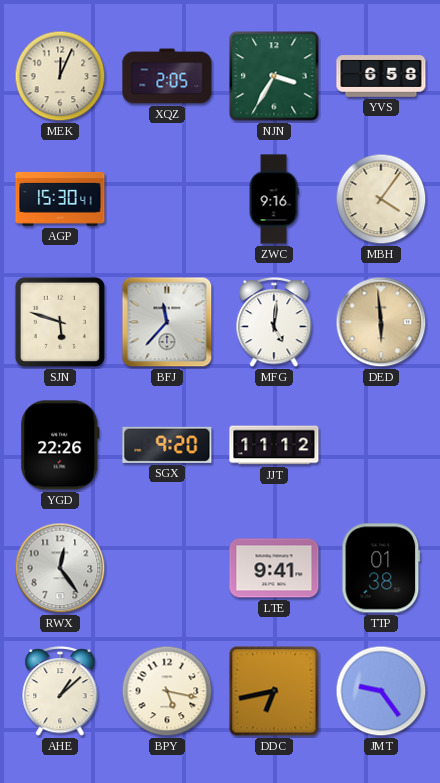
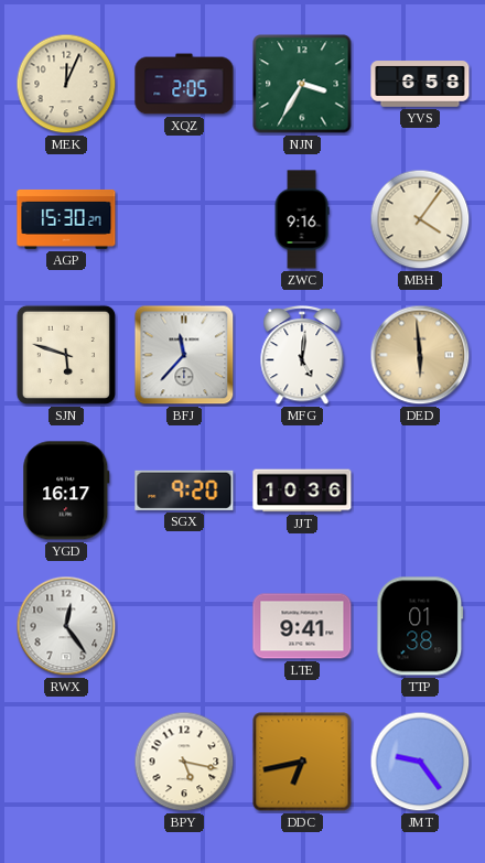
AGP: 15:30:41 -> 15:30:27 (66, 219)
YGD: 22:26 -> 16:17 (66, 490)
JJT: 11:12 -> 10:36 (302, 490)
AHE: 1:08 -> none (60, 692)
